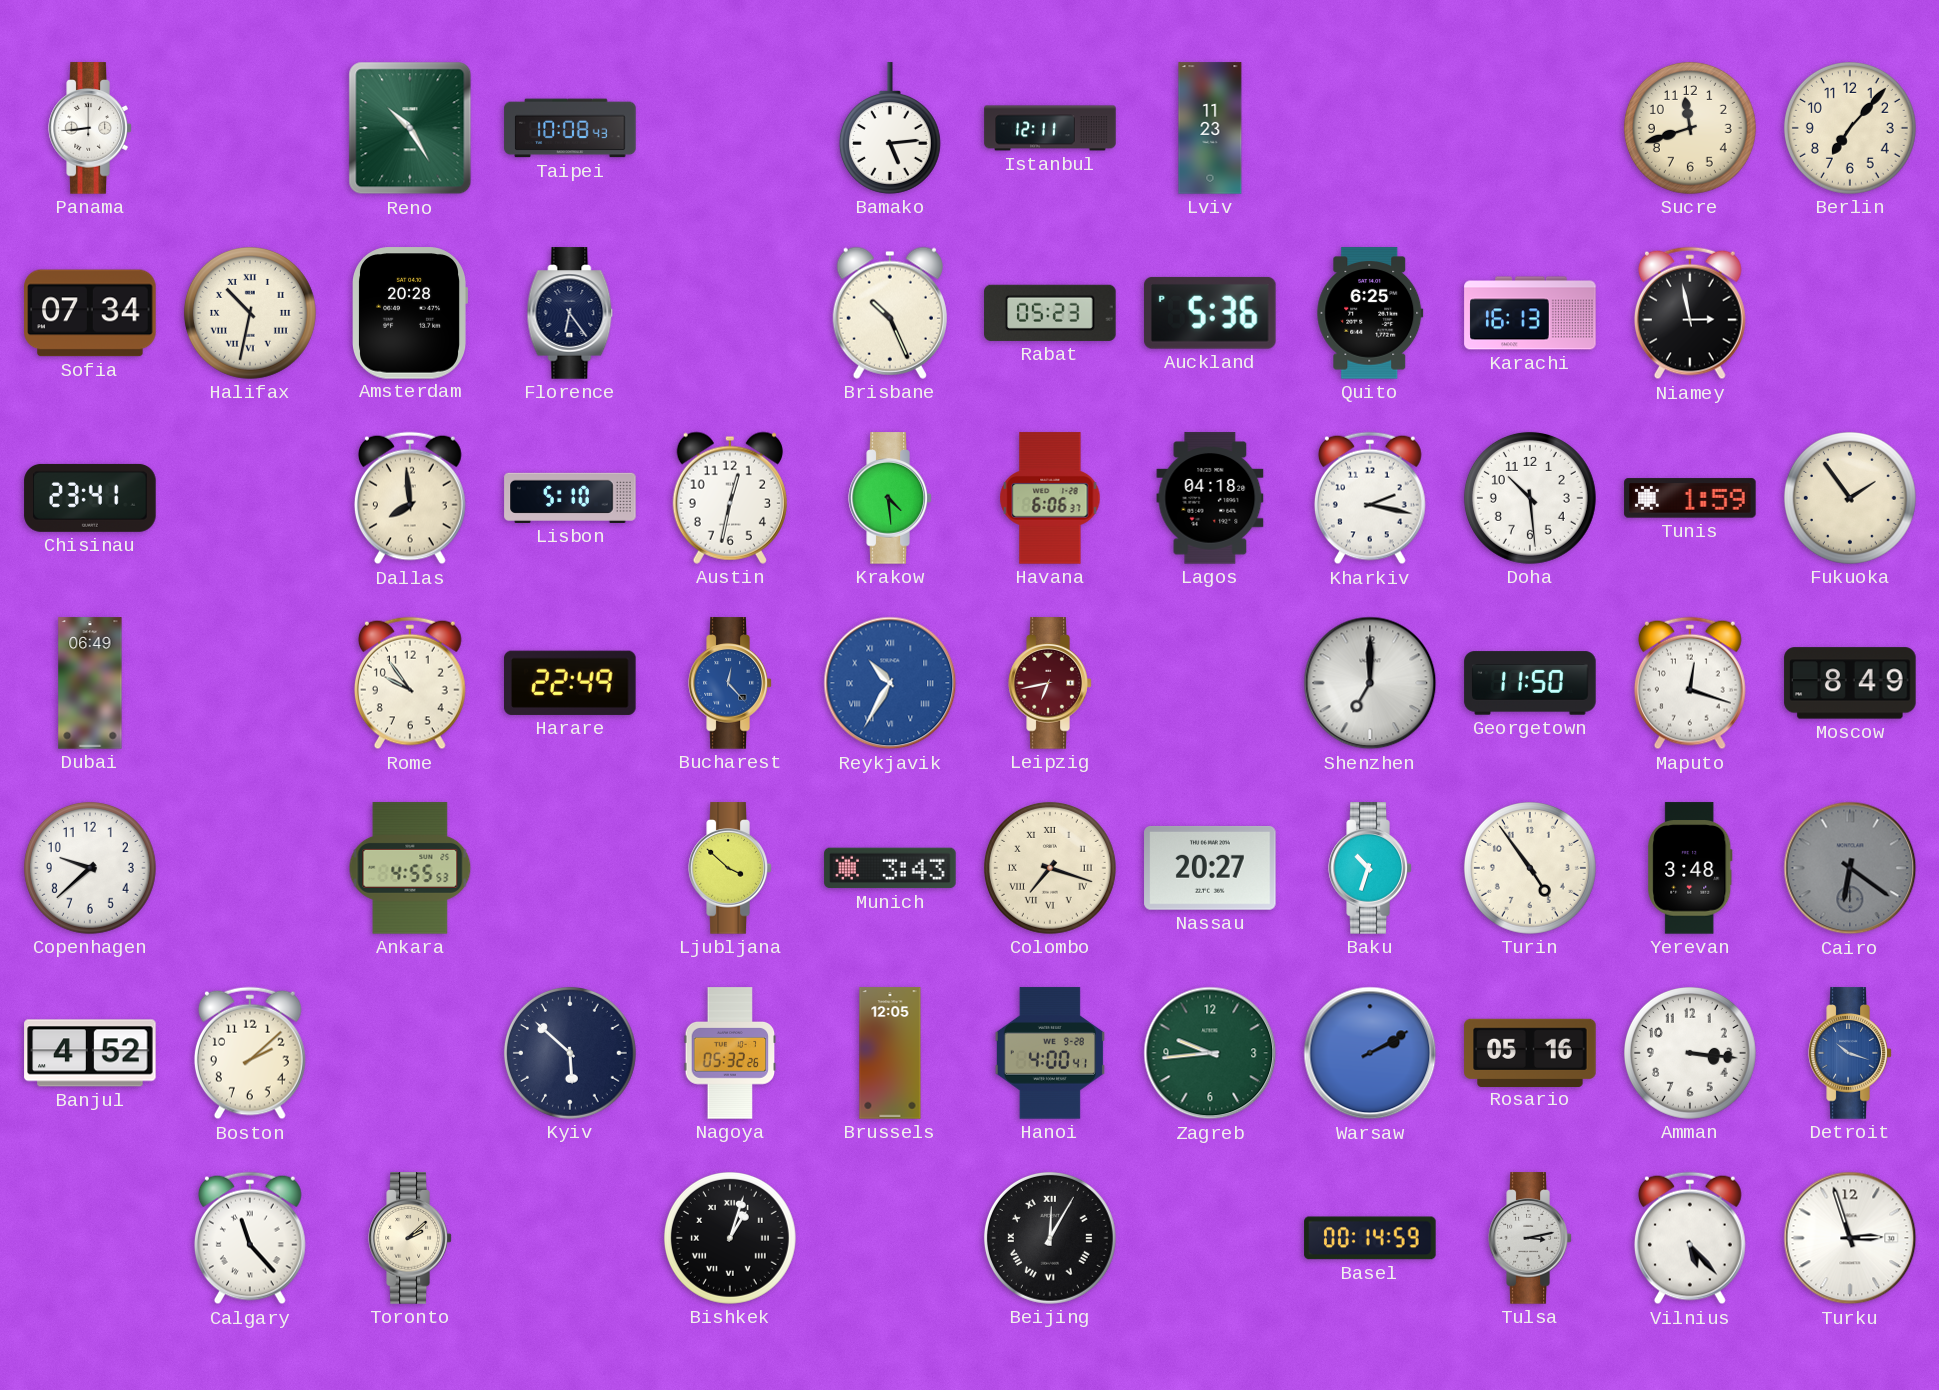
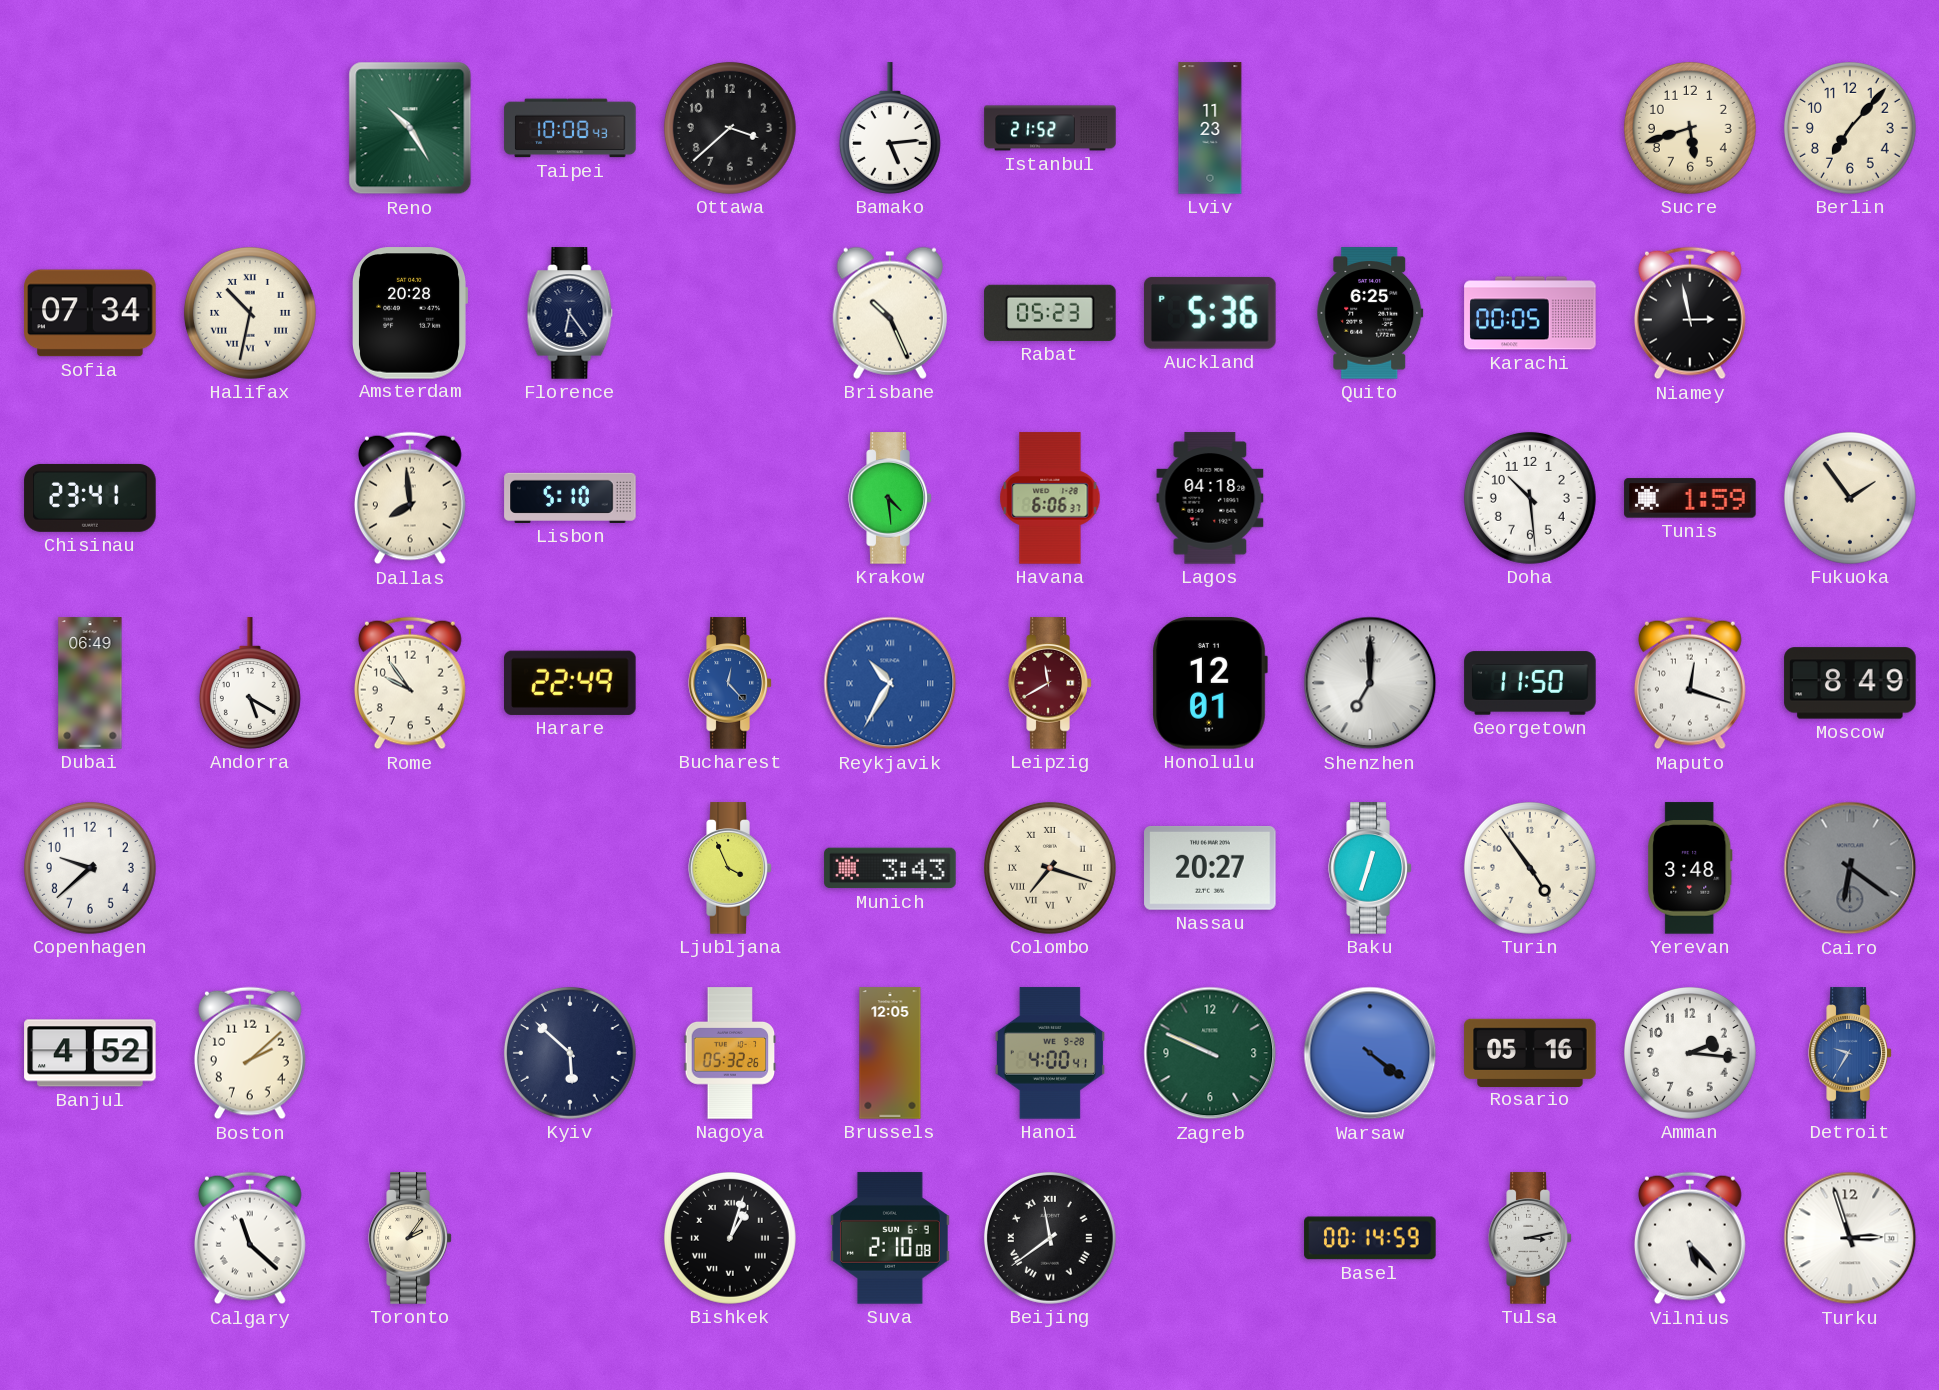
Panama: 8:44 -> none (90, 128)
Ottawa: none -> 3:38 (730, 128)
Istanbul: 12:11 -> 21:52 (1050, 128)
Sucre: 11:42 -> 5:42 (1690, 128)
Karachi: 16:13 -> 00:05 (1530, 313)
Austin: 12:32 -> none (730, 498)
Kharkiv: 2:17 -> none (1370, 498)
Andorra: none -> 5:20 (250, 683)
Leipzig: 6:43 -> 11:40 (1050, 683)
Honolulu: none -> 12:01 (1210, 683)
Ankara: 4:55 -> none (410, 868)
Ljubljana: 3:52 -> 3:56 (730, 868)
Baku: 10:33 -> 12:33 (1370, 868)
Zagreb: 9:44 -> 9:49 (1210, 1053)
Warsaw: 2:10 -> 4:21 (1370, 1053)
Amman: 3:16 -> 2:16 (1690, 1053)
Detroit: 10:18 -> 9:35 (1850, 1053)
Calgary: 11:23 -> 11:22 (250, 1238)
Toronto: 2:08 -> 2:06 (410, 1238)
Suva: none -> 2:10 (890, 1238)
Beijing: 12:05 -> 11:39 (1050, 1238)
